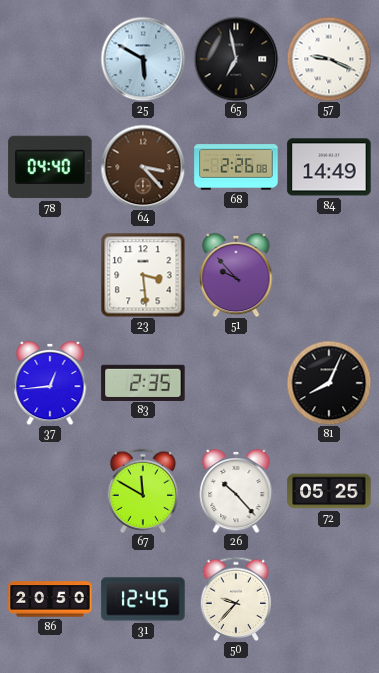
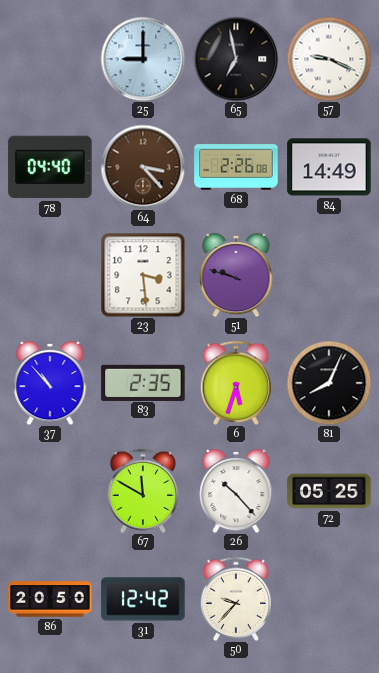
25: 5:50 -> 9:00 (143, 59)
51: 9:53 -> 9:48 (236, 275)
37: 12:44 -> 10:53 (50, 383)
6: none -> 5:33 (236, 382)
31: 12:45 -> 12:42 (143, 599)
